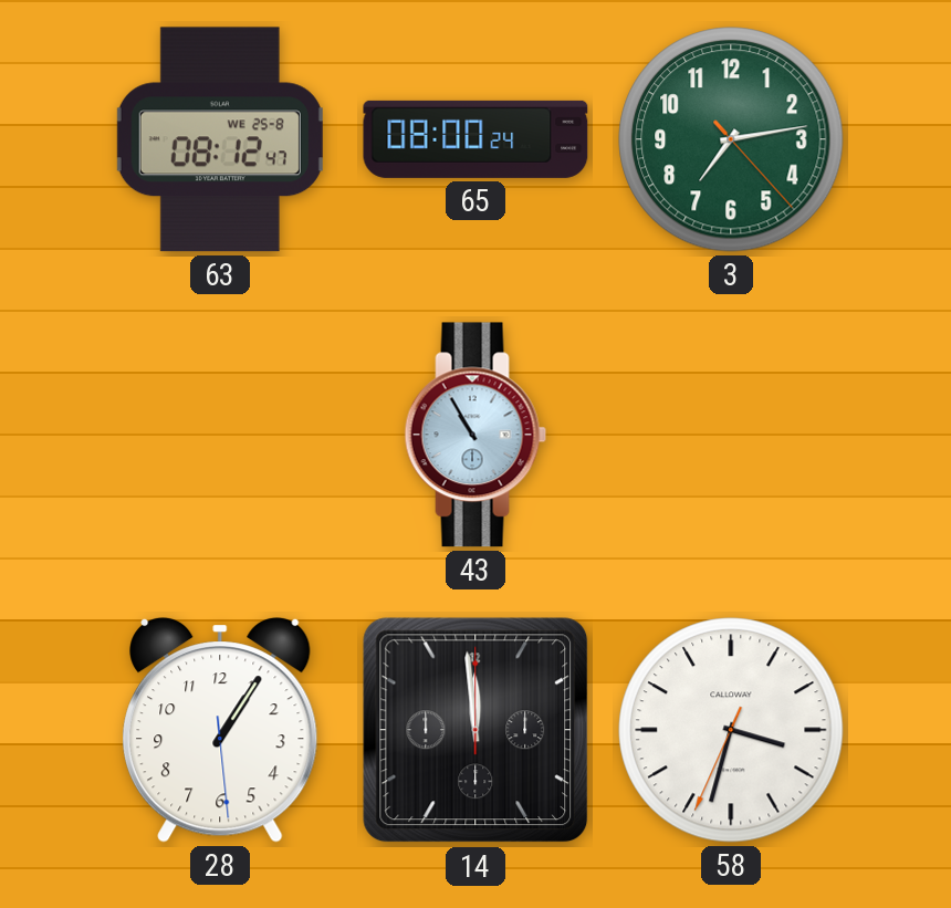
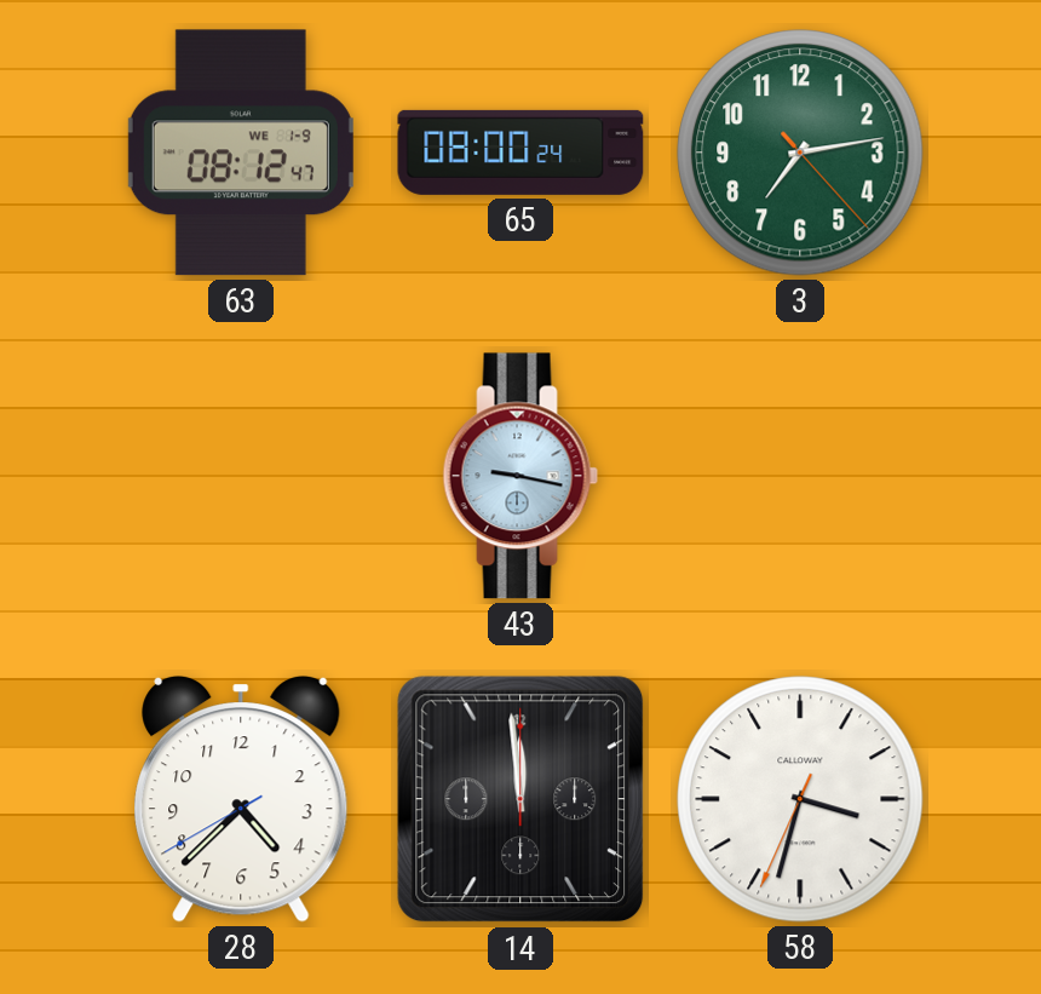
63 date: WE 25-8 -> WE 1-9 (241, 153)
43: 10:55 -> 9:17 (520, 476)
28: 1:05 -> 4:37 (241, 799)
